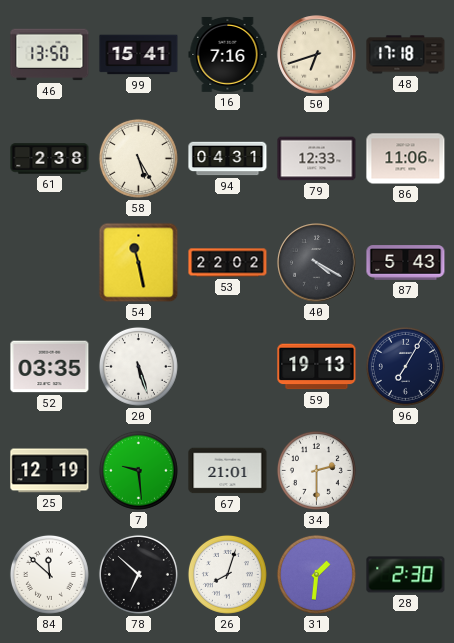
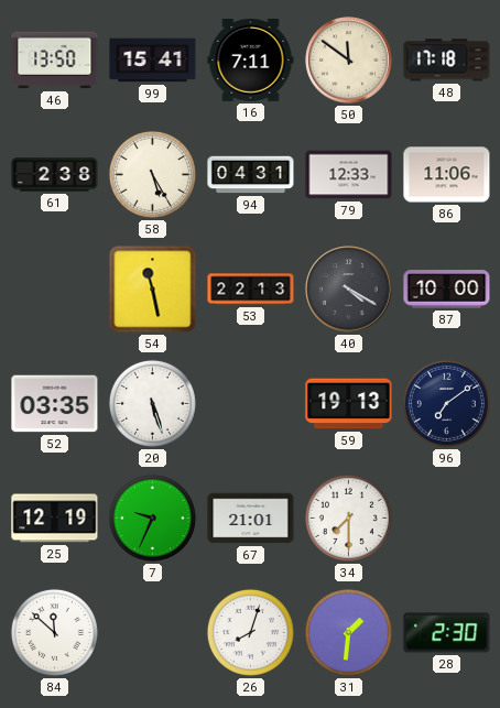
16: 7:16 -> 7:11 (251, 59)
50: 6:42 -> 11:51 (349, 61)
53: 22:02 -> 22:13 (251, 290)
87: 5:43 -> 10:00 (447, 290)
96: 7:05 -> 7:09 (446, 403)
7: 9:29 -> 9:34 (152, 518)
34: 2:30 -> 7:30 (348, 518)
78: 6:52 -> none (138, 574)
